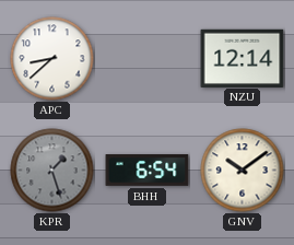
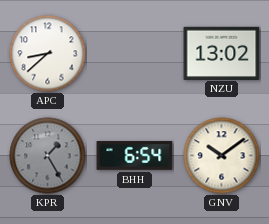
NZU: 12:14 -> 13:02 (222, 53)
KPR: 1:27 -> 1:25 (48, 156)
